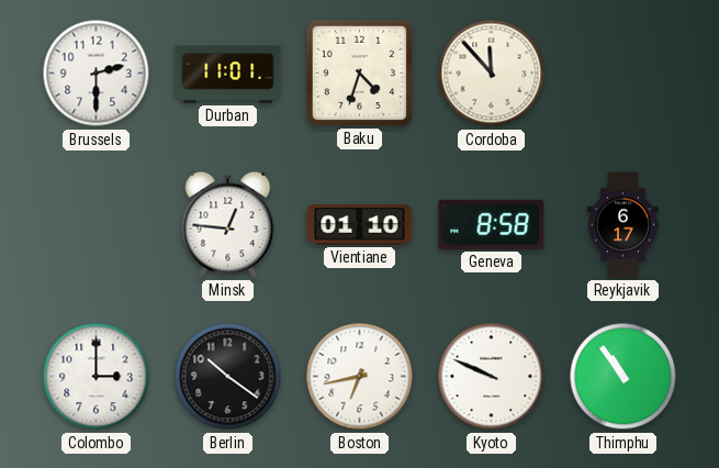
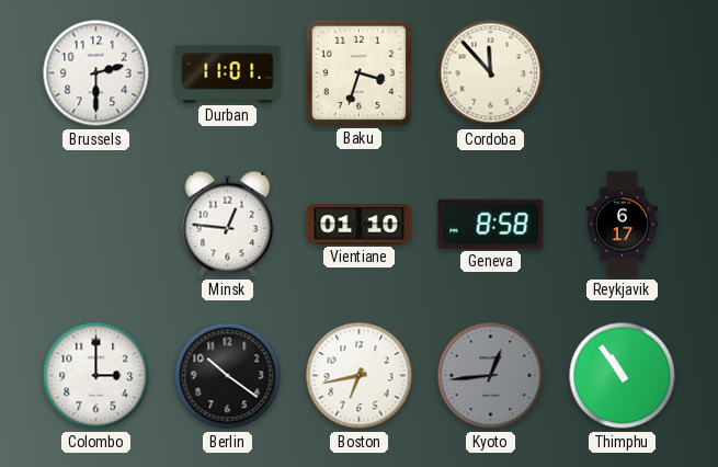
Baku: 4:33 -> 3:33 (358, 72)
Kyoto: 9:49 -> 12:44 (491, 376)
Kyoto dial: white -> grey (491, 376)
